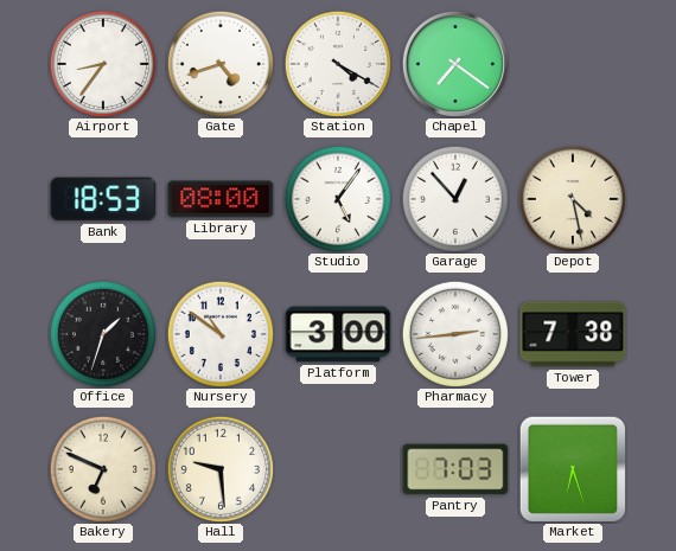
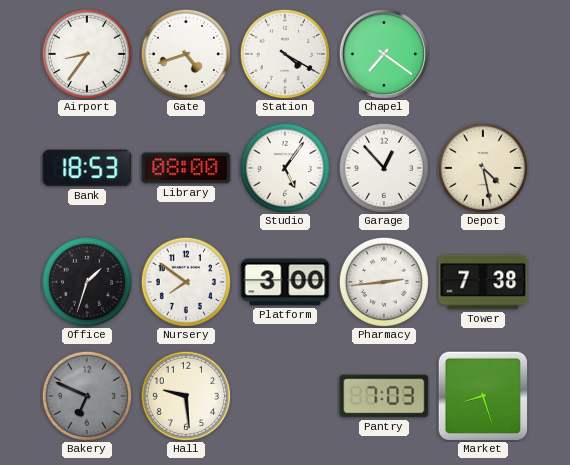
Nursery: 10:51 -> 7:51 (185, 281)
Bakery dial: cream -> grey (86, 395)
Market: 6:27 -> 8:27 (483, 396)
